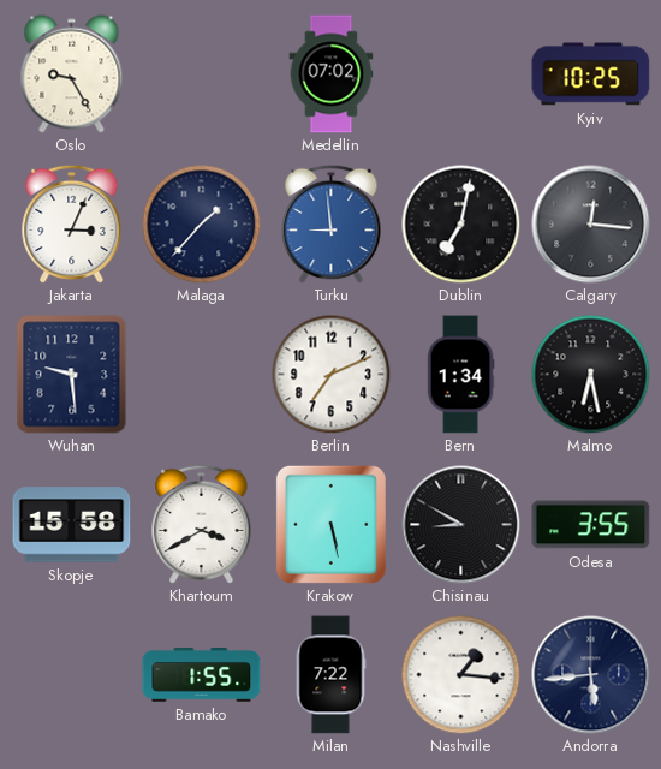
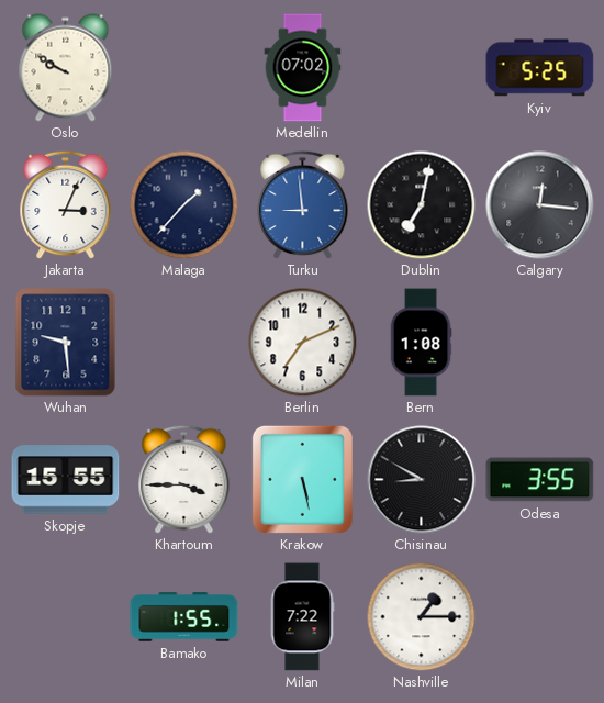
Oslo: 9:25 -> 9:50 (66, 68)
Kyiv: 10:25 -> 5:25 (540, 68)
Bern: 1:34 -> 1:08 (421, 343)
Malmo: 6:28 -> none (591, 375)
Skopje: 15:58 -> 15:55 (66, 480)
Khartoum: 3:40 -> 3:45 (184, 479)
Nashville: 1:16 -> 1:15 (422, 617)
Andorra: 5:44 -> none (591, 675)
